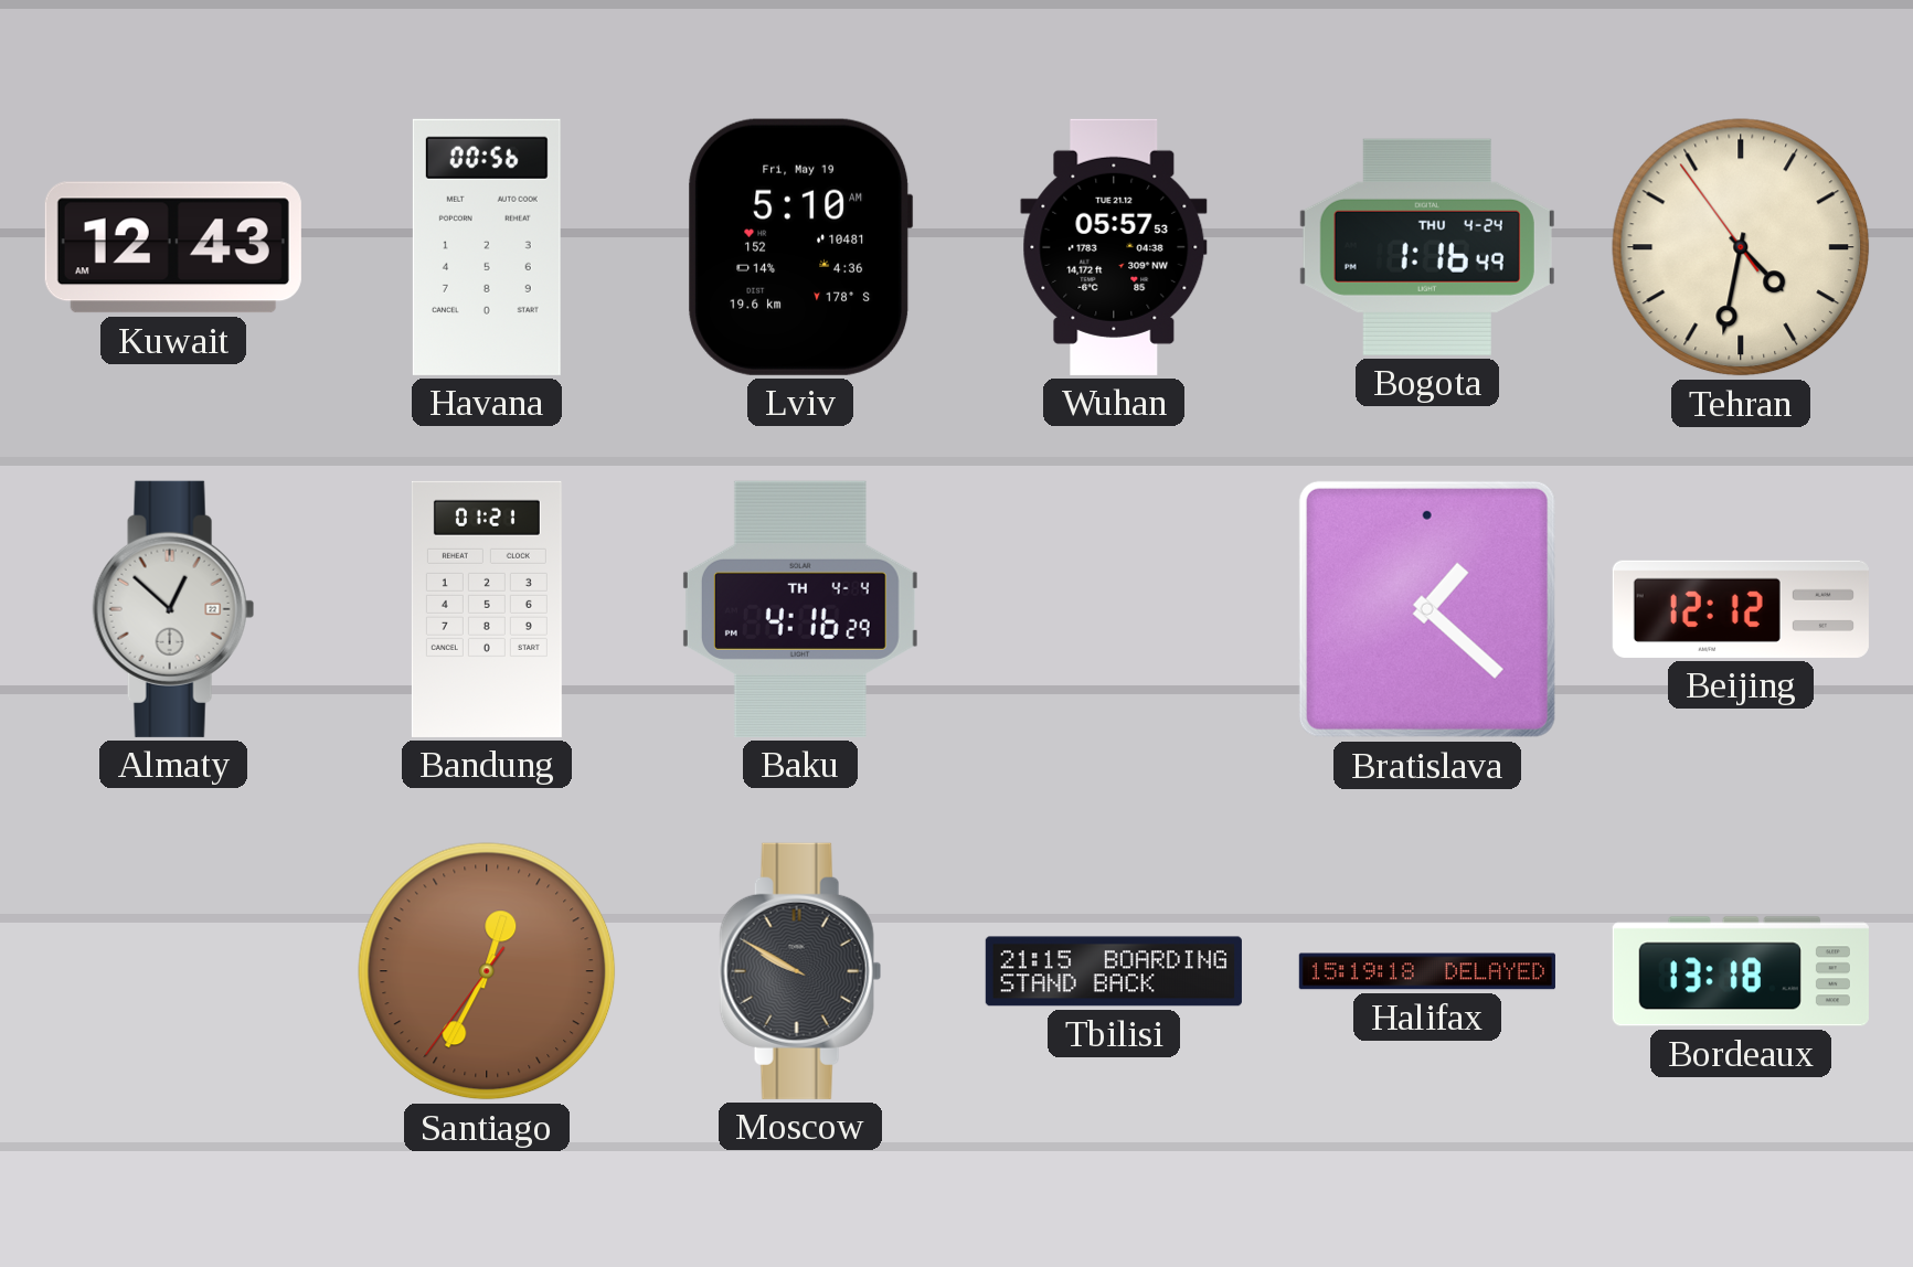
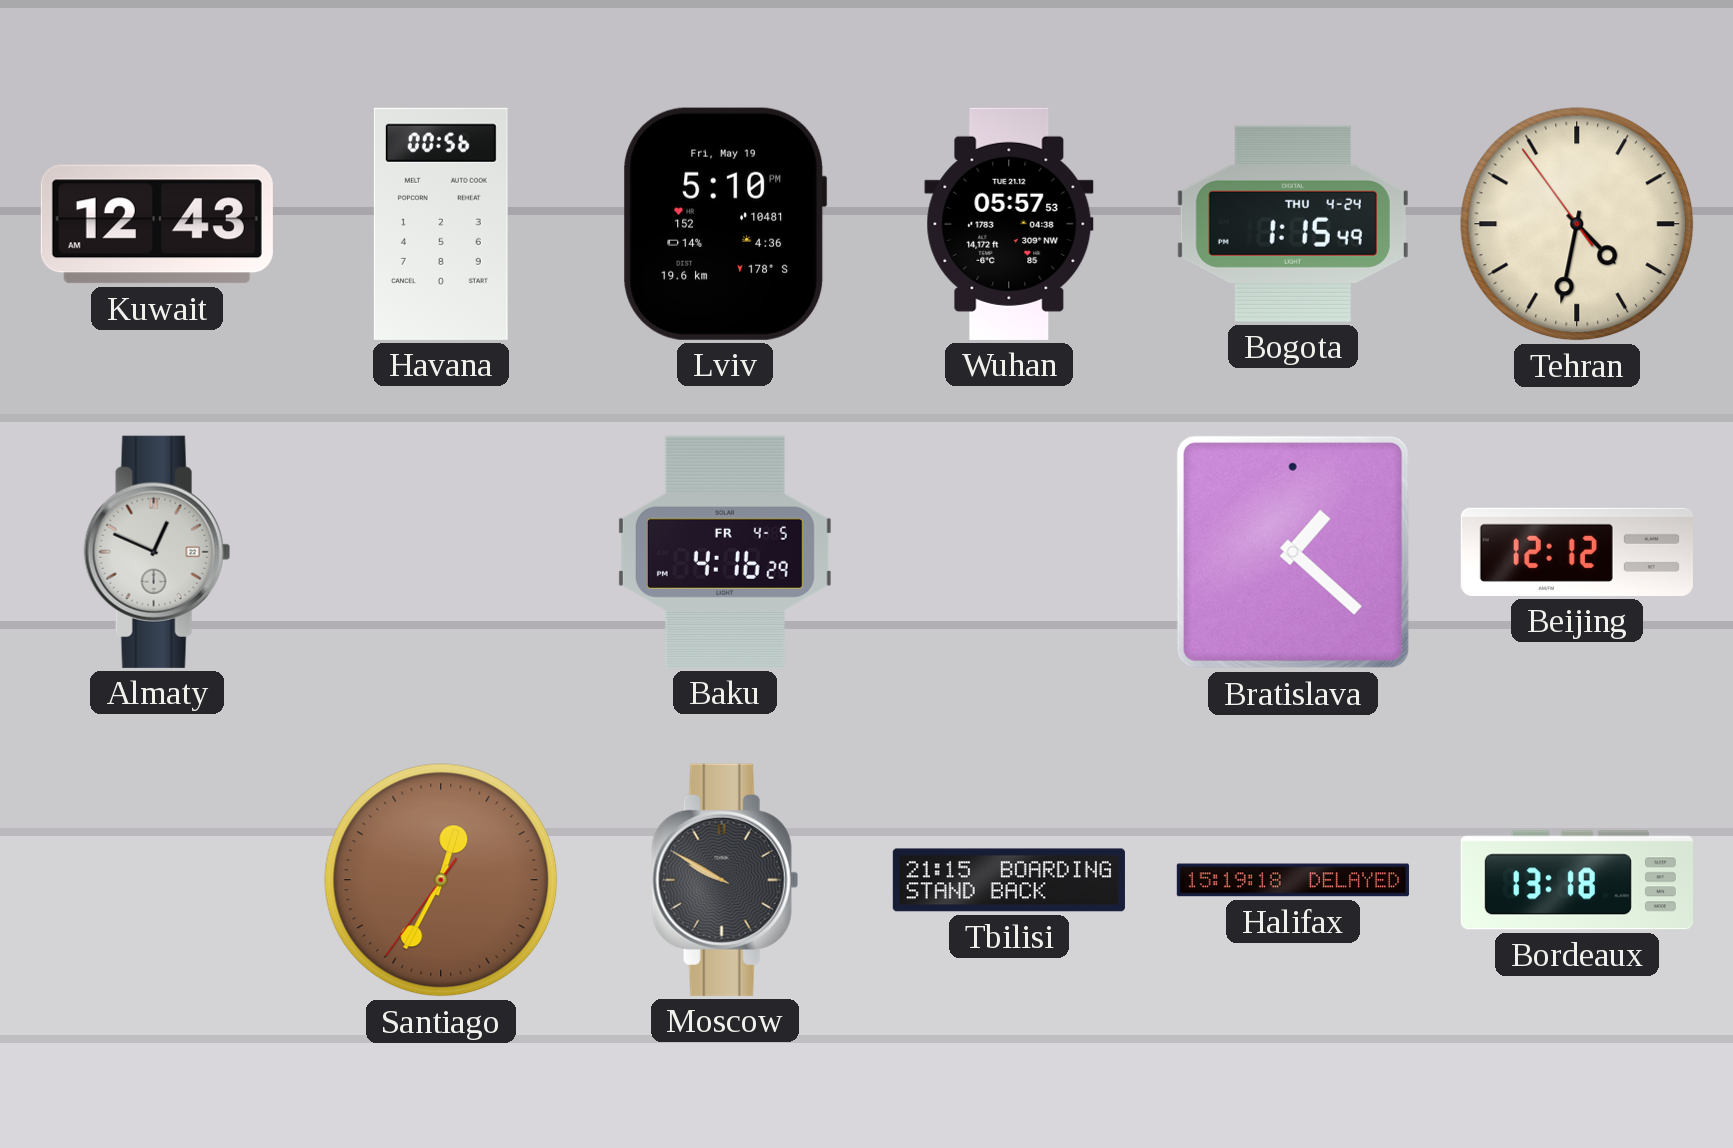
Lviv: 5:10 AM -> 5:10 PM (725, 224)
Bogota: 1:16 -> 1:15 (1293, 224)
Almaty: 12:52 -> 12:49 (157, 552)
Bandung: 01:21 -> none (487, 609)
Baku date: TH 4-4 -> FR 4-5 (725, 552)
